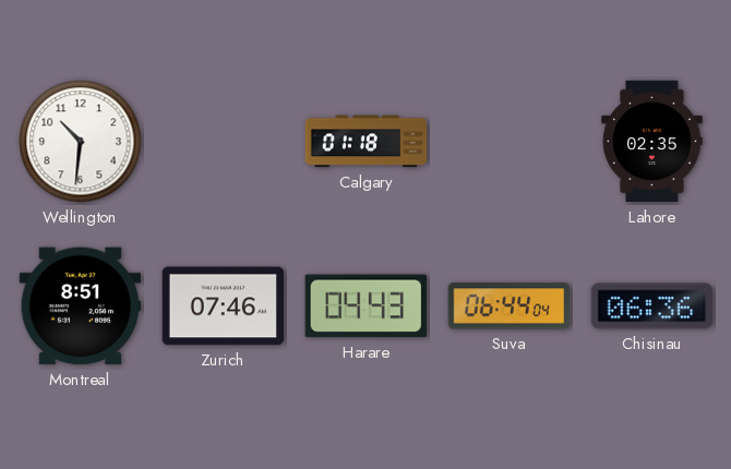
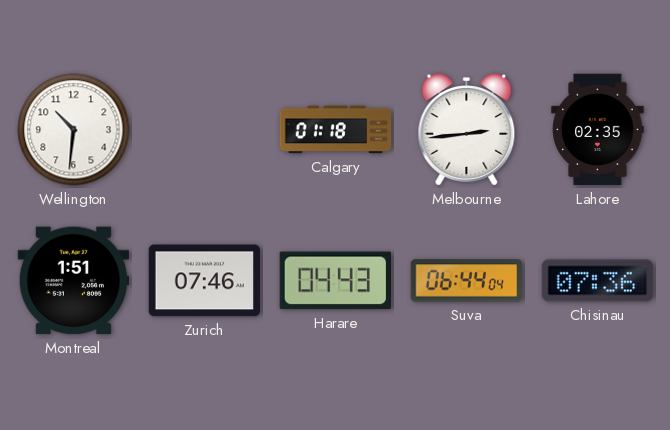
Melbourne: none -> 2:44 (467, 130)
Montreal: 8:51 -> 1:51 (74, 281)
Chisinau: 06:36 -> 07:36 (598, 281)
